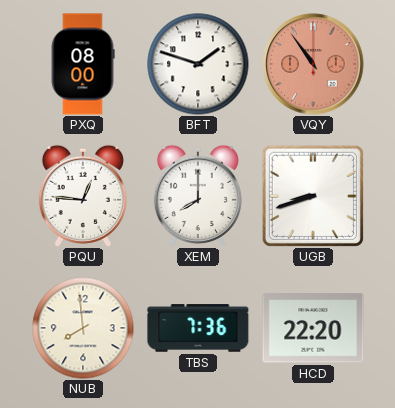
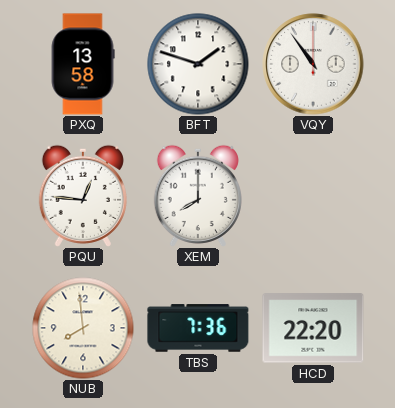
PXQ: 08:00 -> 13:58 (83, 64)
VQY dial: salmon -> white (313, 64)
UGB: 8:42 -> none (313, 196)
